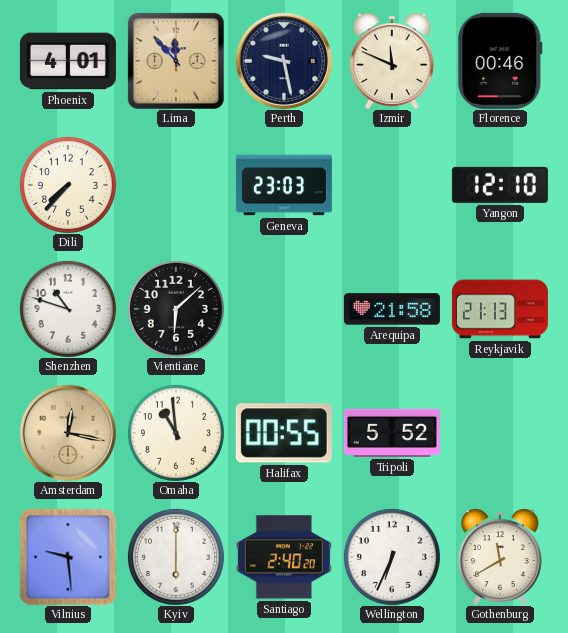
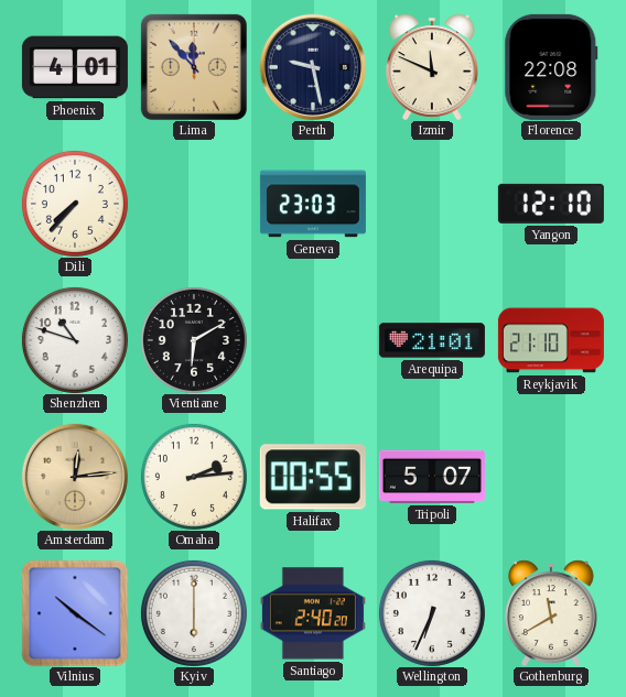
Florence: 00:46 -> 22:08 (551, 67)
Vientiane: 6:08 -> 6:10 (194, 340)
Arequipa: 21:58 -> 21:01 (432, 340)
Reykjavik: 21:13 -> 21:10 (551, 340)
Amsterdam: 12:17 -> 12:14 (75, 477)
Omaha: 10:59 -> 2:14 (194, 477)
Tripoli: 5:52 -> 5:07 (432, 477)
Vilnius: 9:29 -> 10:21 (75, 613)
